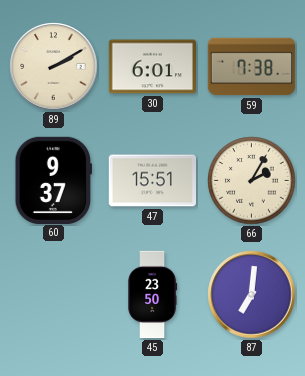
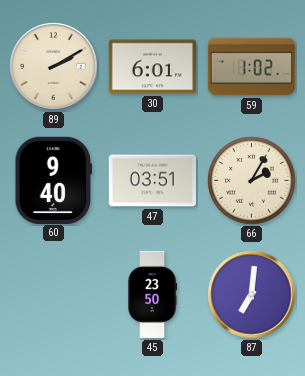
59: 7:38 -> 1:02 (252, 67)
60: 9:37 -> 9:40 (53, 180)
47: 15:51 -> 03:51 (152, 181)
